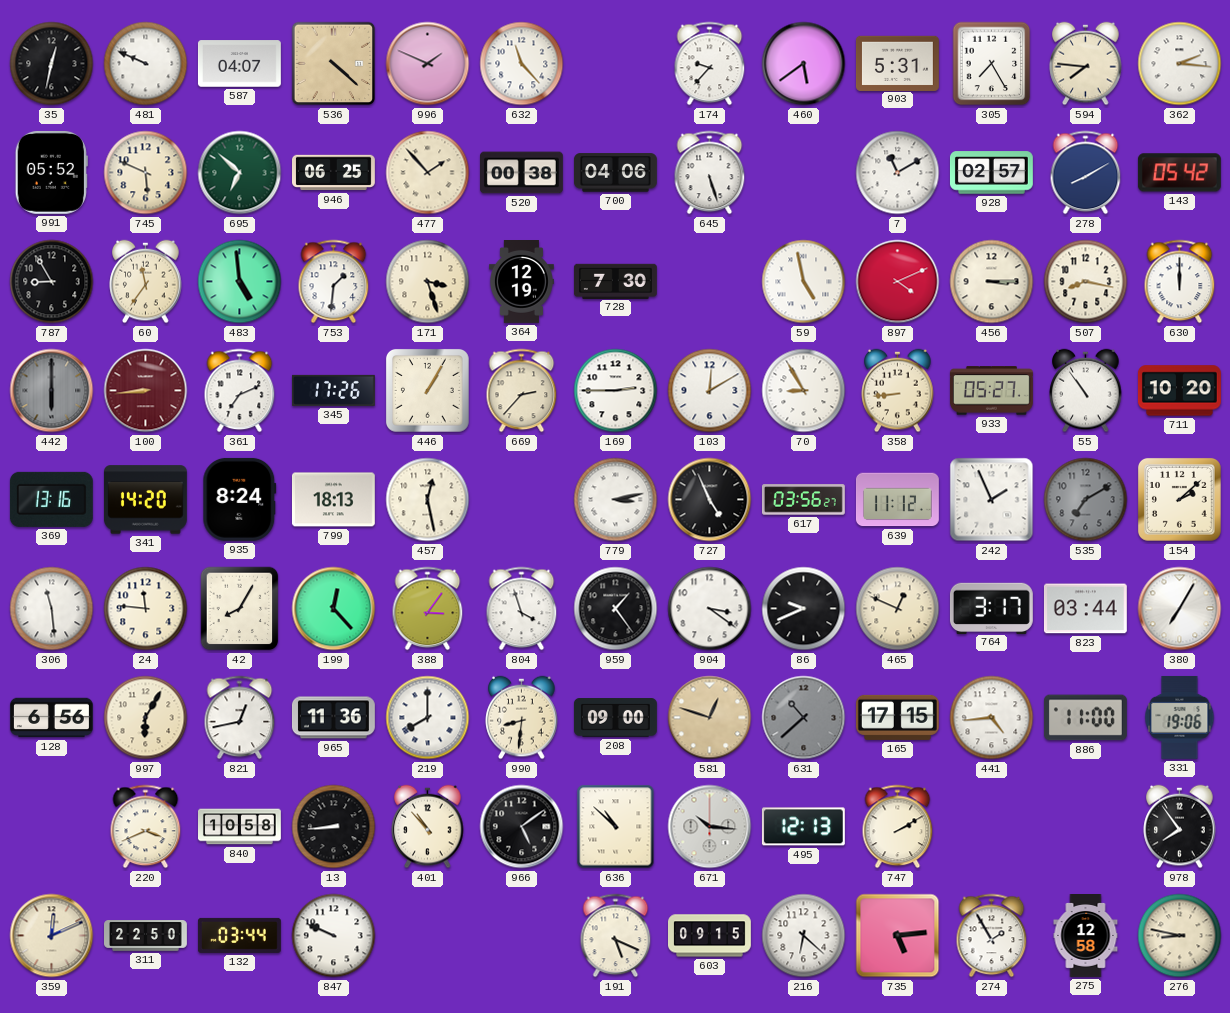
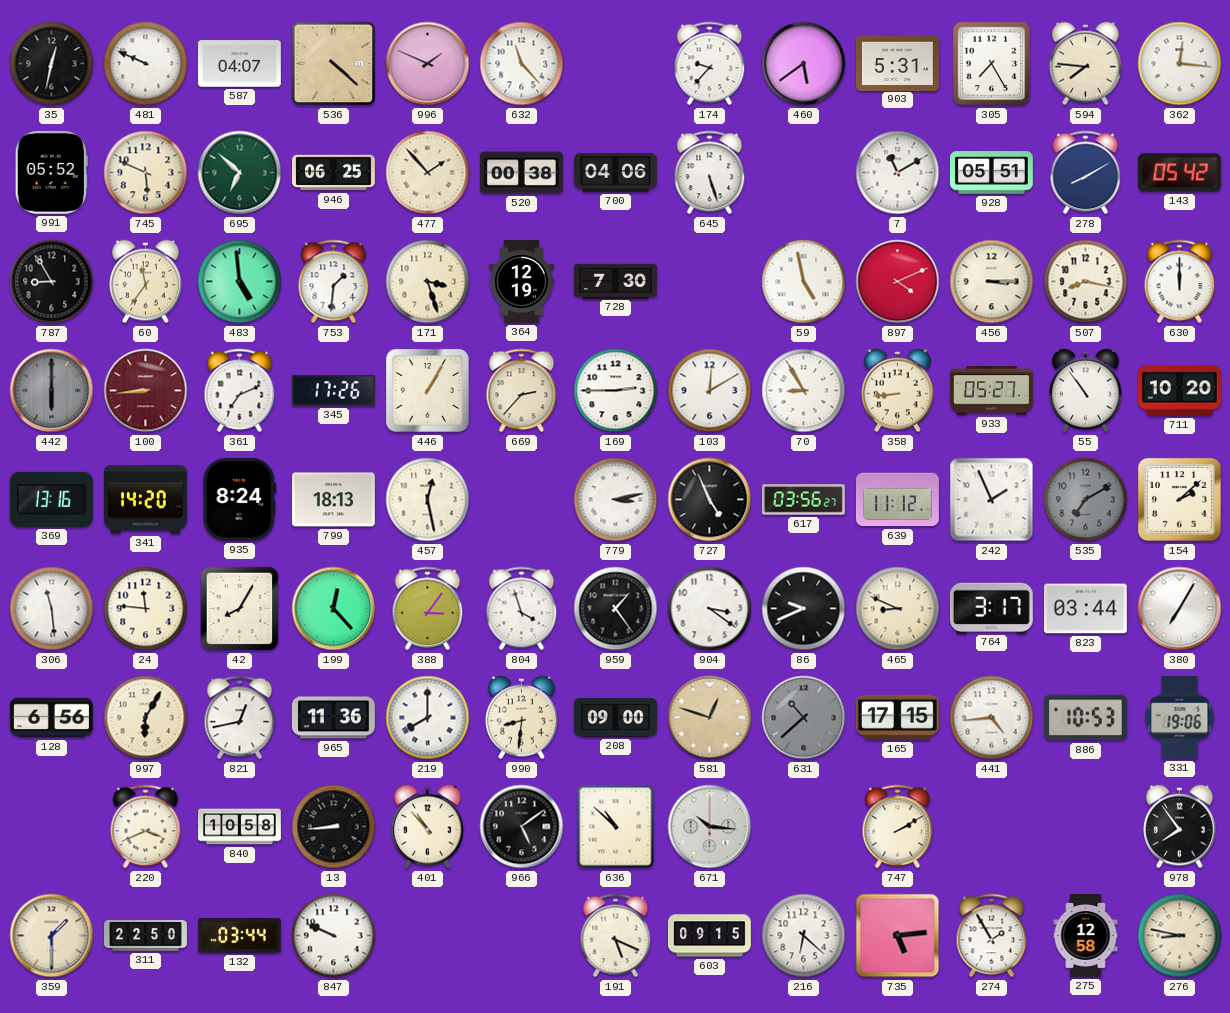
362: 2:16 -> 12:16 (1180, 64)
928: 02:57 -> 05:51 (991, 173)
465: 12:49 -> 8:49 (898, 609)
886: 11:00 -> 10:53 (1085, 718)
495: 12:13 -> none (803, 827)
359: 12:11 -> 1:30 (52, 936)
